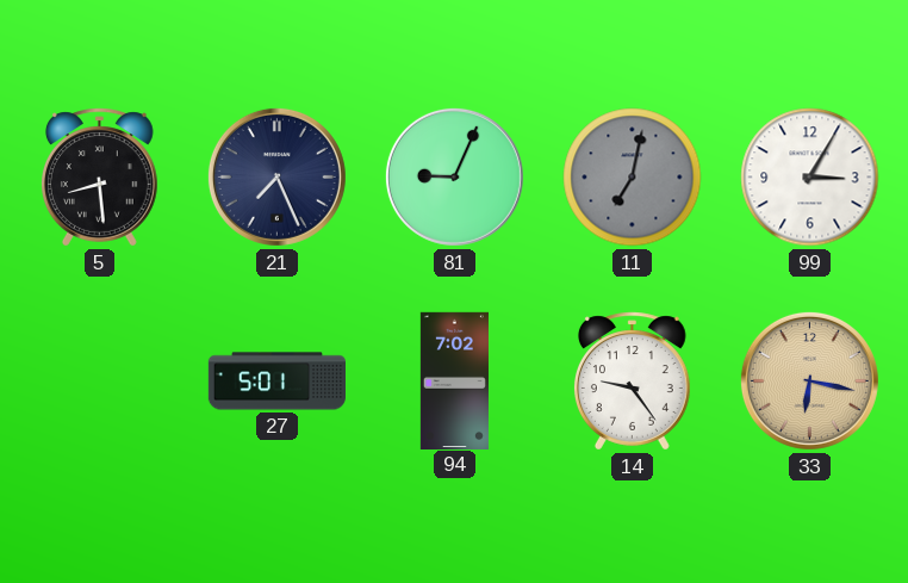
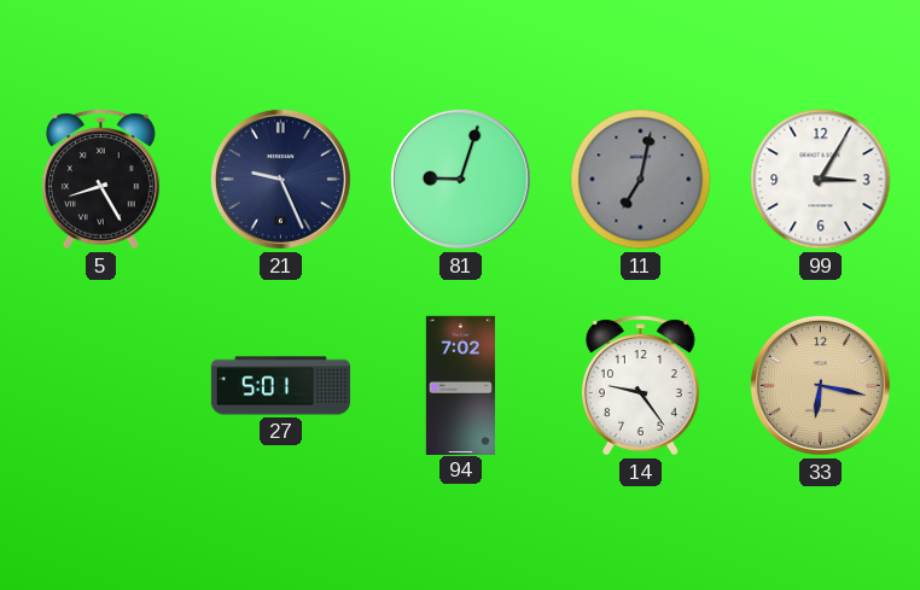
5: 8:29 -> 8:25 (100, 180)
21: 7:26 -> 9:26 (280, 179)
81: 9:04 -> 9:03 (460, 179)
